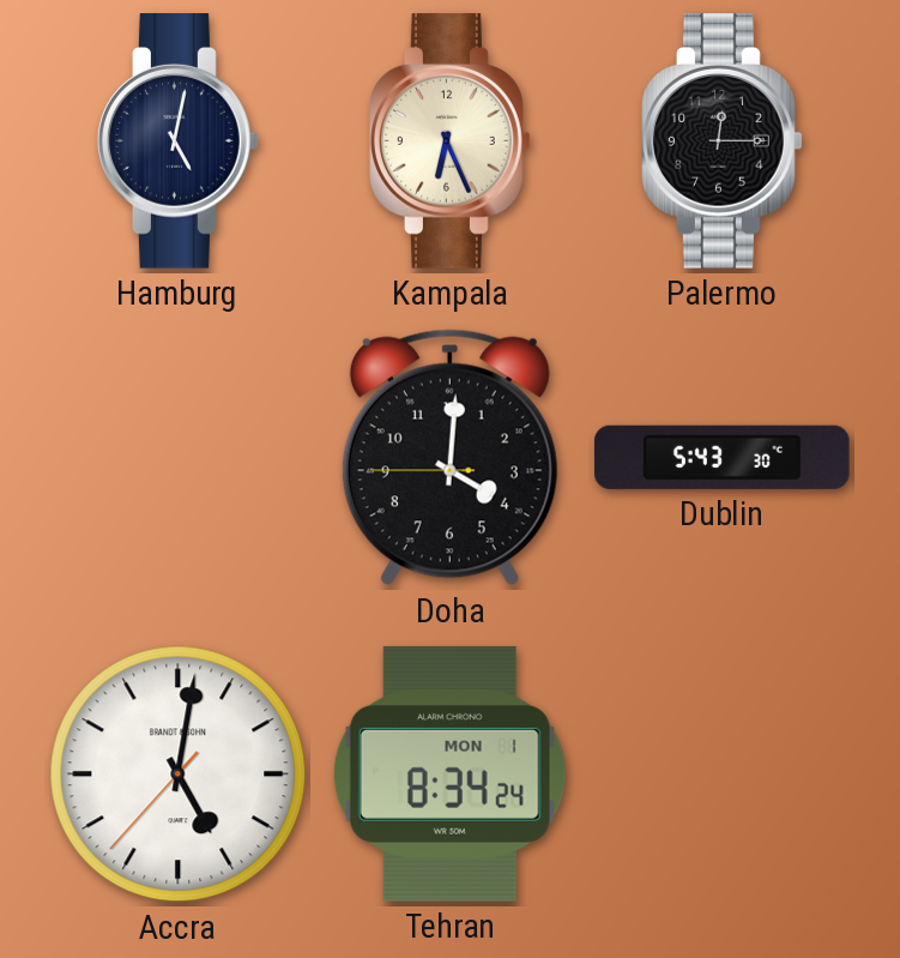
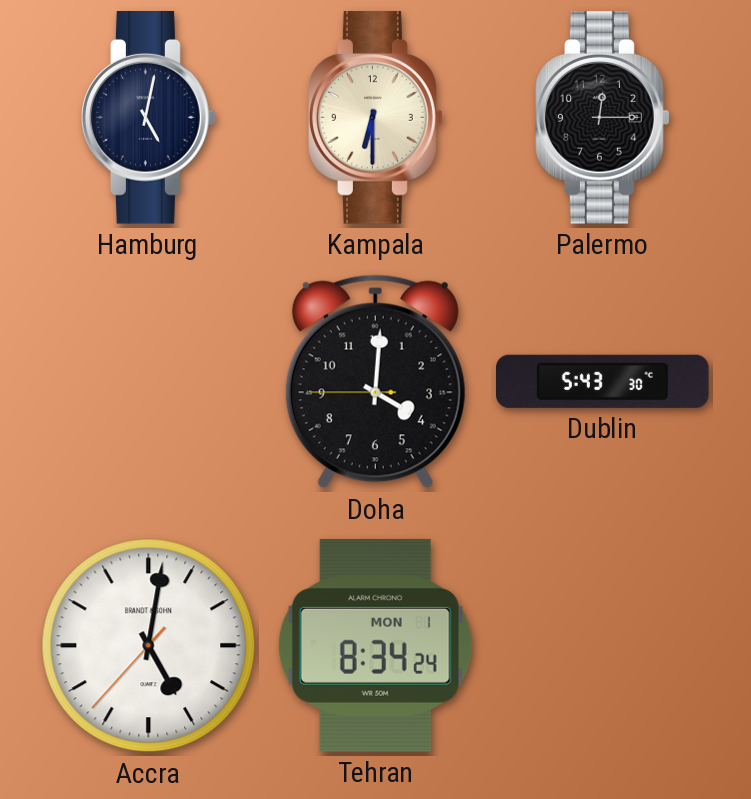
Kampala: 6:26 -> 6:30 (376, 118)
